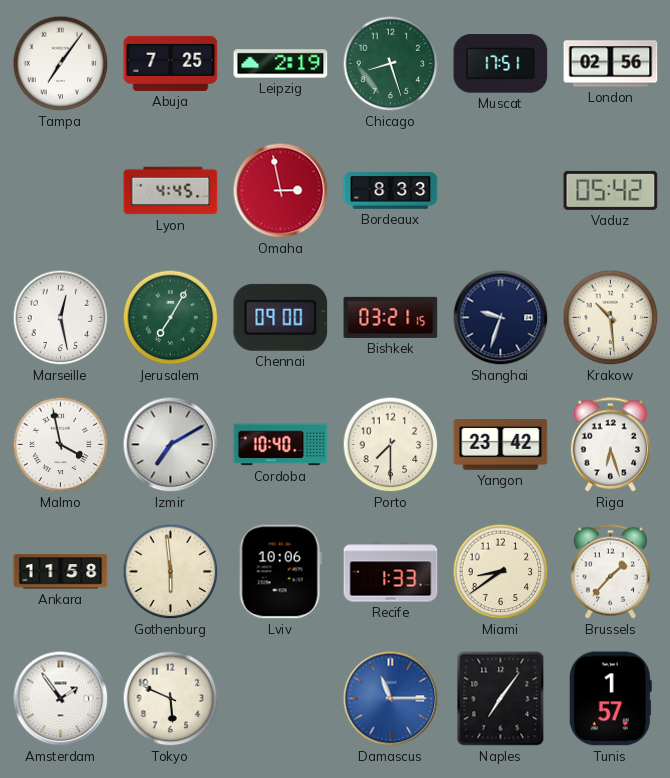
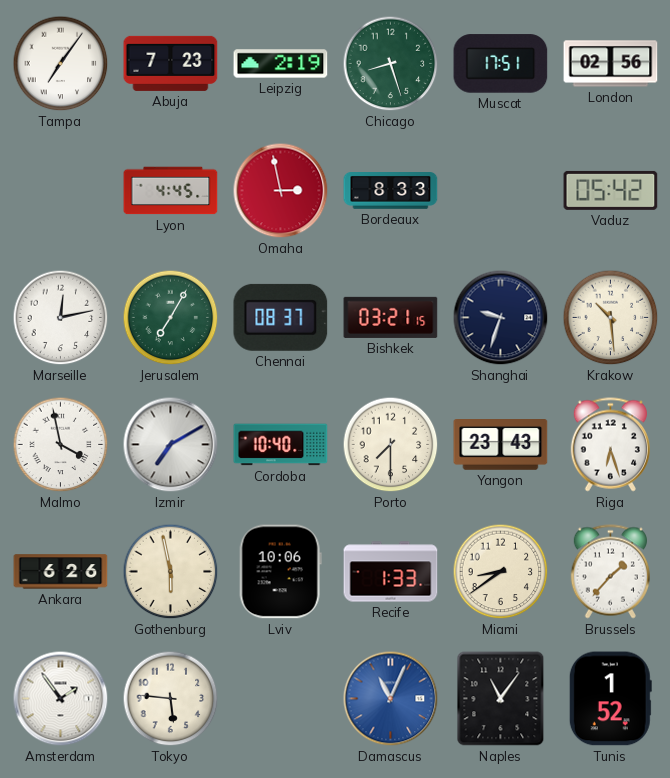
Abuja: 7:25 -> 7:23 (171, 63)
Marseille: 12:28 -> 12:13 (61, 318)
Chennai: 09:00 -> 08:37 (281, 317)
Yangon: 23:42 -> 23:43 (501, 445)
Ankara: 11:58 -> 6:26 (61, 572)
Gothenburg: 5:59 -> 5:58 (171, 572)
Tokyo: 5:49 -> 5:46 (171, 699)
Damascus: 11:15 -> 11:04 (391, 699)
Naples: 7:06 -> 11:06 (501, 699)
Tunis: 1:57 -> 1:52 (610, 699)
